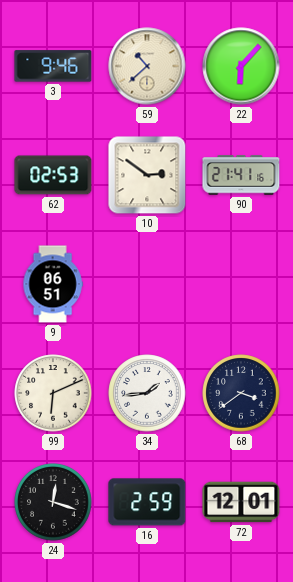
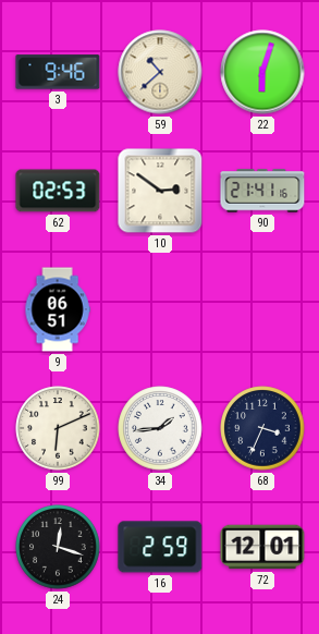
22: 6:07 -> 6:03 (262, 72)
68: 3:39 -> 3:34 (262, 428)
